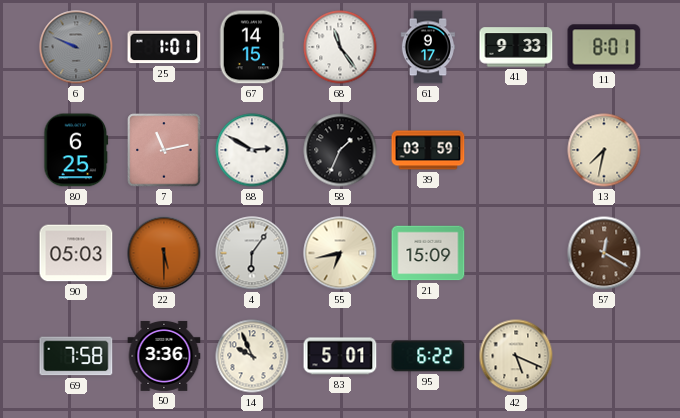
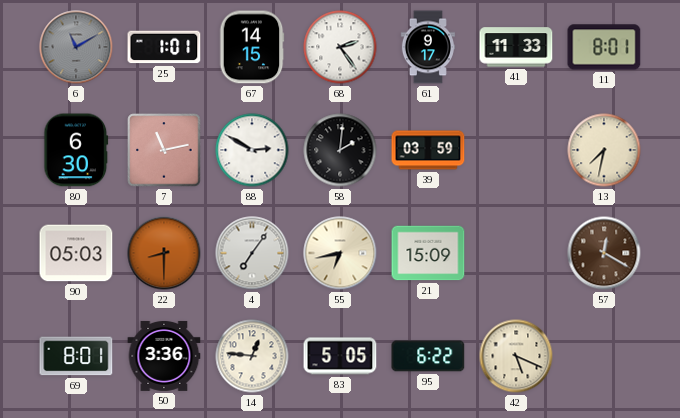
6: 9:49 -> 11:10 (76, 47)
68: 11:24 -> 2:24 (340, 47)
41: 9:33 -> 11:33 (516, 47)
80: 6:25 -> 6:30 (76, 150)
58: 1:34 -> 2:01 (340, 150)
22: 5:30 -> 8:30 (164, 253)
4: 6:06 -> 7:06 (252, 253)
69: 7:58 -> 8:01 (76, 356)
14: 9:56 -> 12:46 (252, 356)
83: 5:01 -> 5:05 (340, 356)
